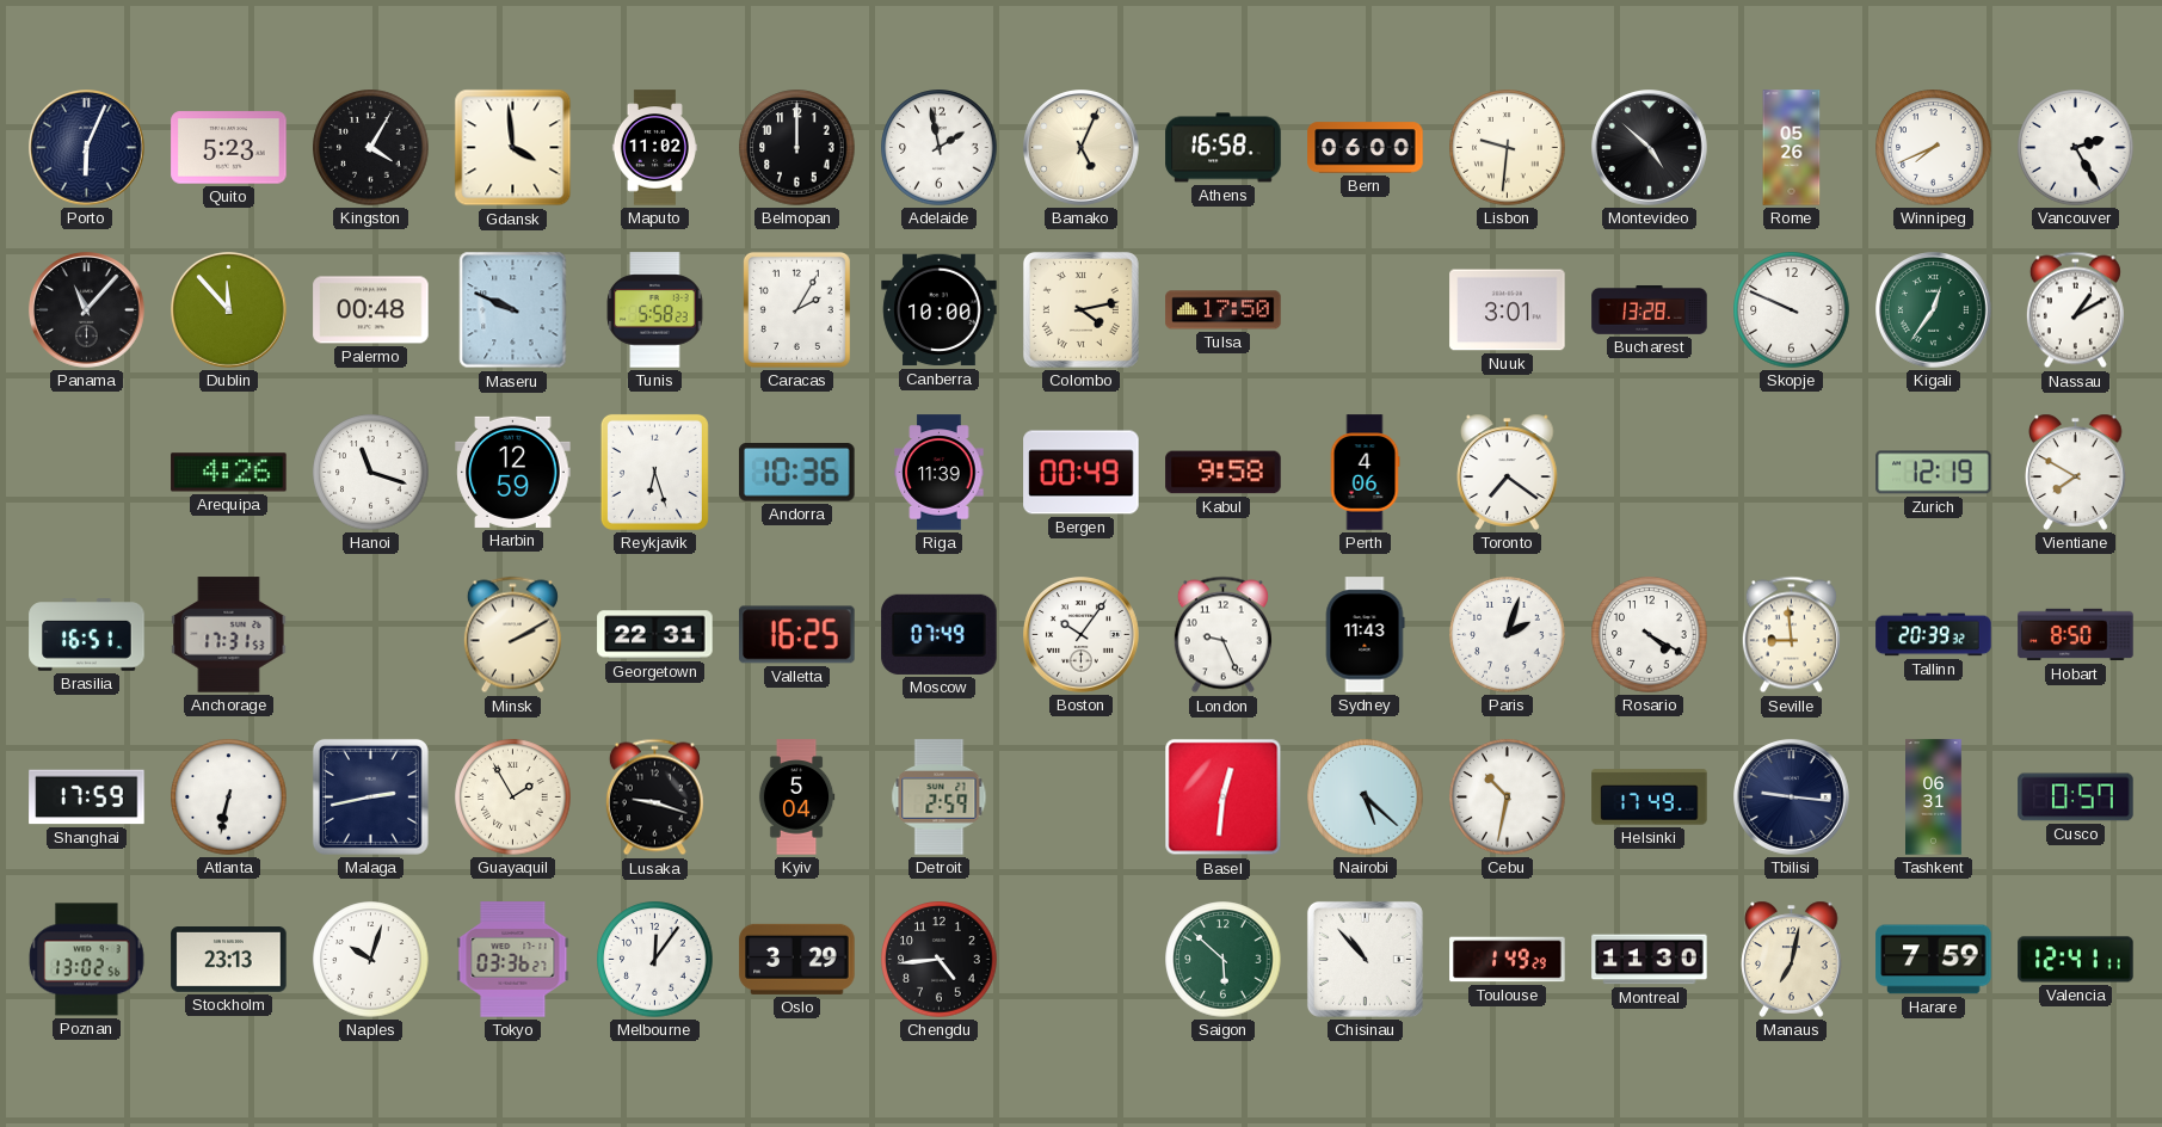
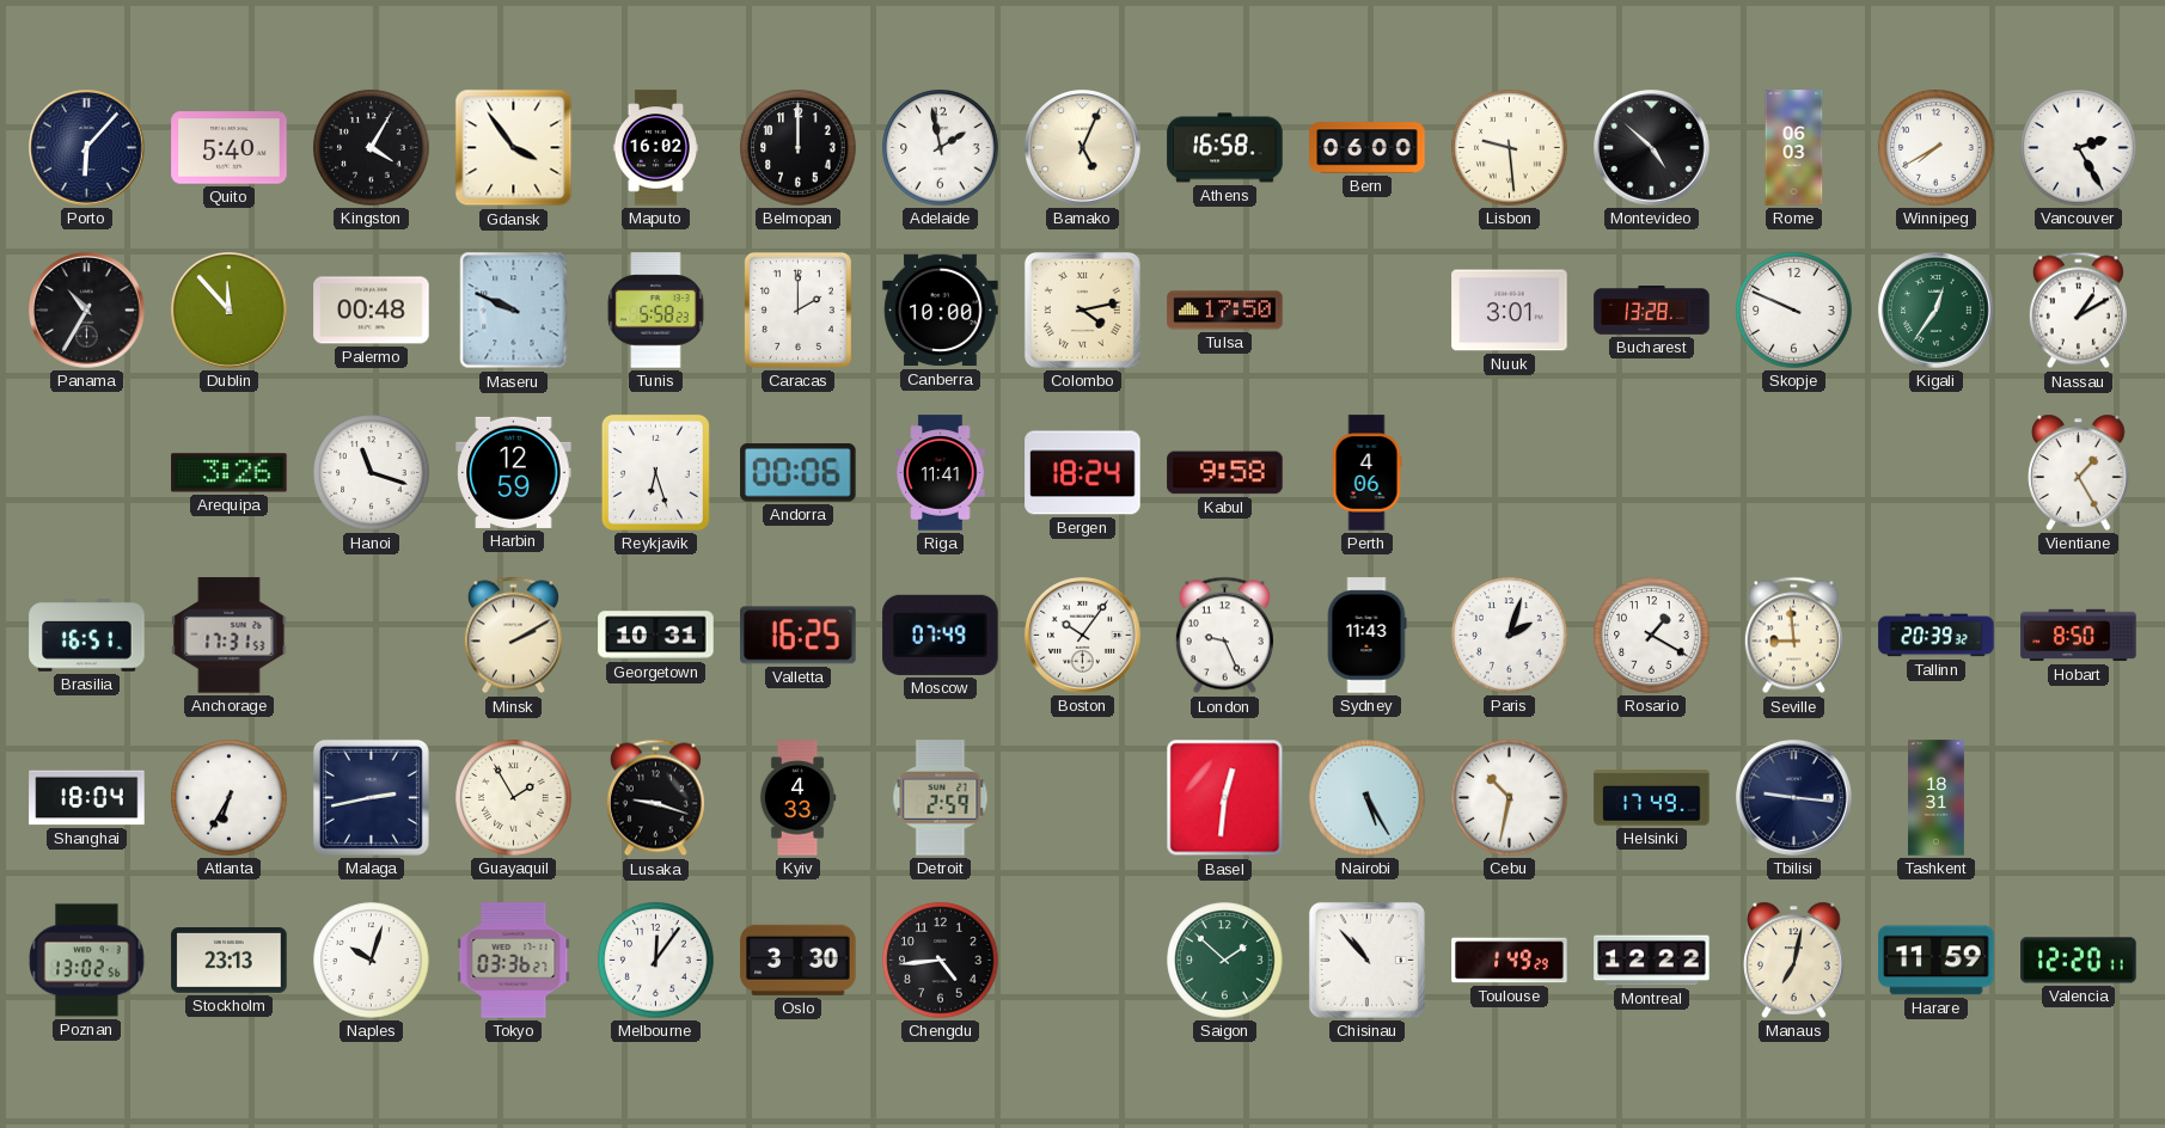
Porto: 6:04 -> 6:07 (87, 148)
Quito: 5:23 -> 5:40 (230, 148)
Gdansk: 3:59 -> 3:54 (514, 148)
Maputo: 11:02 -> 16:02 (655, 148)
Lisbon: 9:31 -> 9:29 (1510, 148)
Rome: 05:26 -> 06:03 (1794, 148)
Winnipeg: 7:41 -> 7:40 (1937, 148)
Panama: 11:07 -> 10:35 (87, 311)
Caracas: 2:05 -> 2:00 (797, 309)
Arequipa: 4:26 -> 3:26 (230, 473)
Andorra: 10:36 -> 00:06 (799, 473)
Riga: 11:39 -> 11:41 (941, 473)
Bergen: 00:49 -> 18:24 (1083, 473)
Toronto: 7:21 -> none (1508, 472)
Zurich: 12:19 -> none (1934, 473)
Vientiane: 7:50 -> 1:25 (2079, 472)
Georgetown: 22:31 -> 10:31 (656, 636)
Rosario: 4:20 -> 1:20 (1652, 636)
Shanghai: 17:59 -> 18:04 (87, 798)
Atlanta: 6:32 -> 6:35 (230, 798)
Kyiv: 5:04 -> 4:33 (797, 798)
Nairobi: 5:22 -> 5:25 (1368, 798)
Tashkent: 06:31 -> 18:31 (1937, 798)
Cusco: 0:57 -> none (2076, 797)
Oslo: 3:29 -> 3:30 (799, 960)
Saigon: 5:52 -> 1:52 (1225, 961)
Montreal: 11:30 -> 12:22 (1652, 961)
Harare: 7:59 -> 11:59 (1937, 961)
Valencia: 12:41 -> 12:20 (2079, 961)
